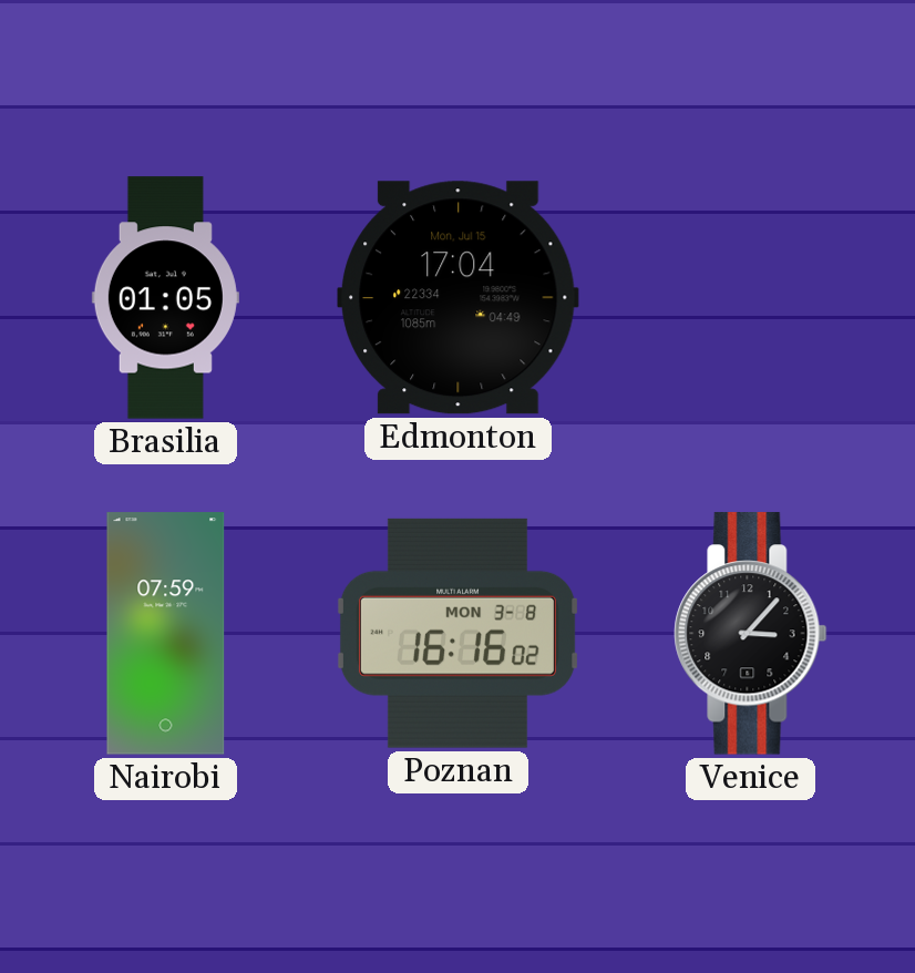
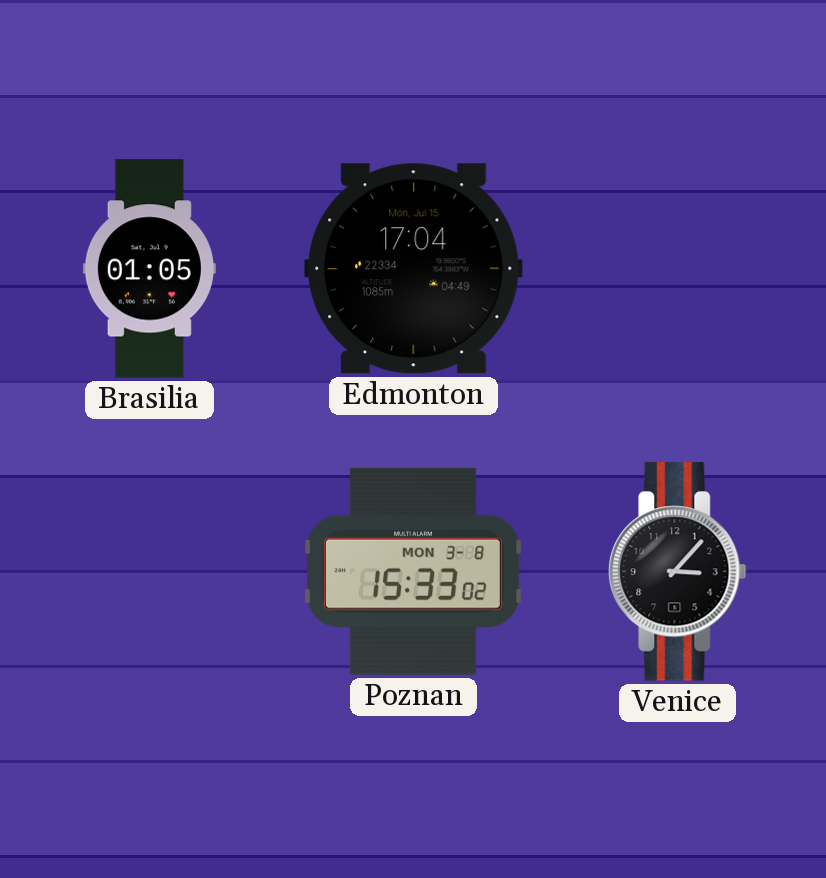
Nairobi: 07:59 -> none (166, 634)
Poznan: 16:16 -> 15:33 (413, 571)
